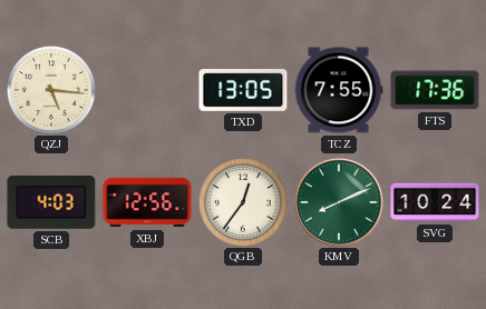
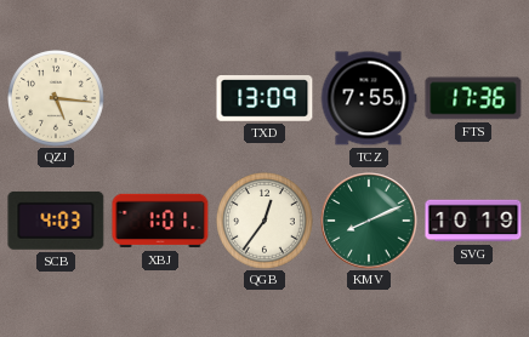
TXD: 13:05 -> 13:09 (264, 98)
XBJ: 12:56 -> 1:01 (160, 221)
SVG: 10:24 -> 10:19 (473, 221)
